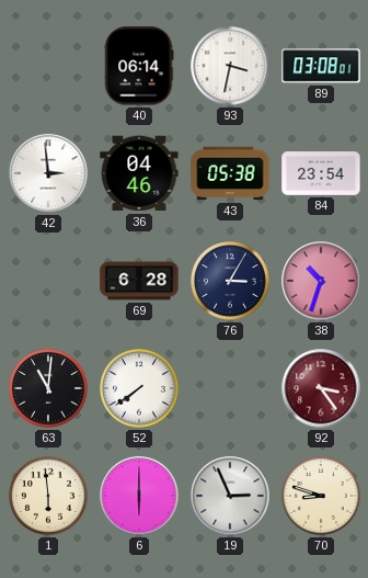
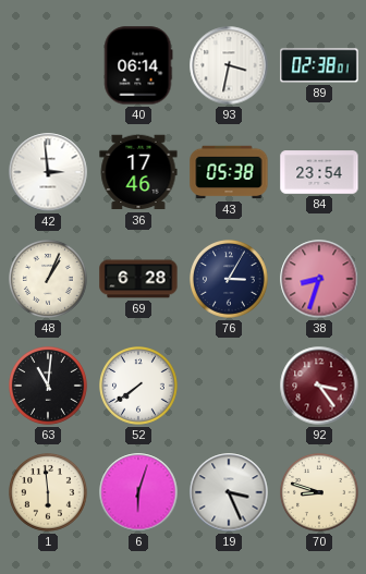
89: 03:08 -> 02:38 (319, 65)
36: 04:46 -> 17:46 (138, 172)
48: none -> 1:04 (49, 280)
38: 10:33 -> 8:33 (319, 279)
6: 6:00 -> 6:03 (138, 492)
19: 2:56 -> 3:26 (229, 492)
